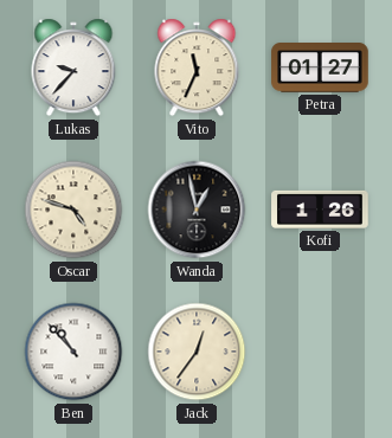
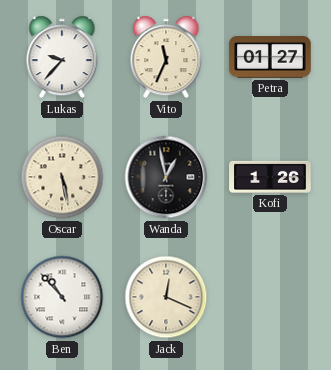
Oscar: 4:48 -> 5:28 (62, 177)
Jack: 12:36 -> 12:19 (166, 297)
